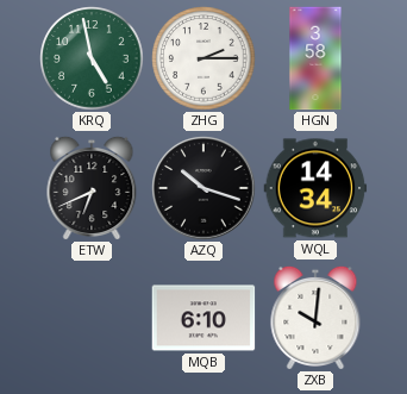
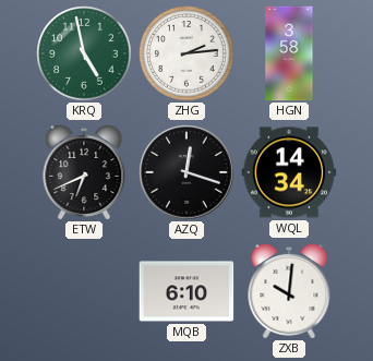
ZHG: 2:15 -> 2:14 (186, 53)
AZQ: 10:18 -> 12:18 (186, 172)
